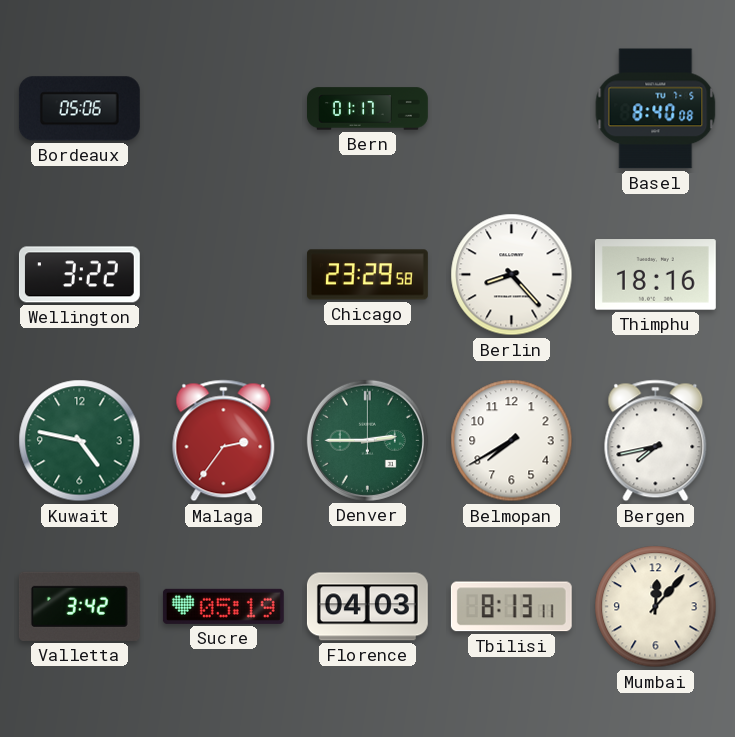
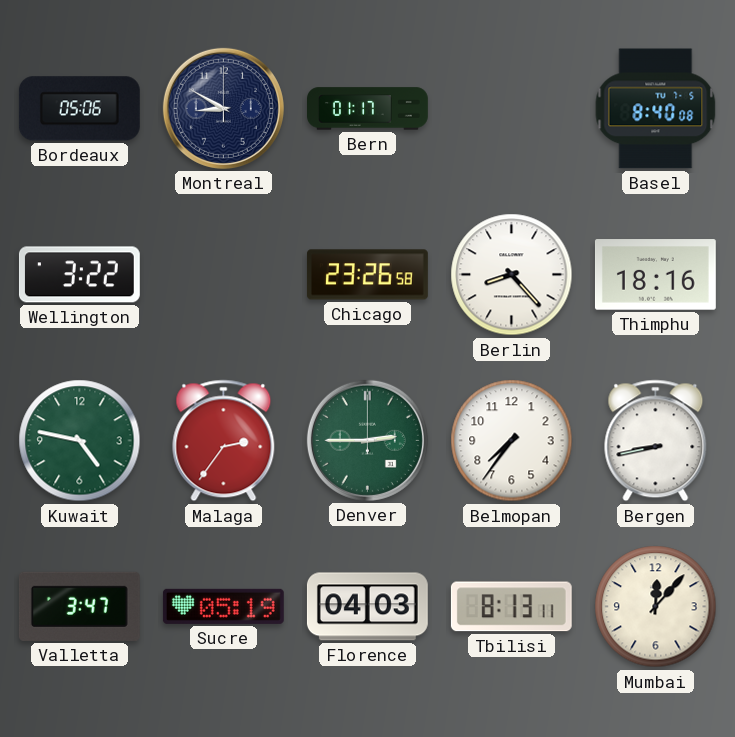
Montreal: none -> 8:50 (223, 108)
Chicago: 23:29 -> 23:26 (367, 275)
Belmopan: 7:40 -> 7:36 (512, 441)
Bergen: 7:43 -> 8:43 (656, 441)
Valletta: 3:42 -> 3:47 (79, 606)
